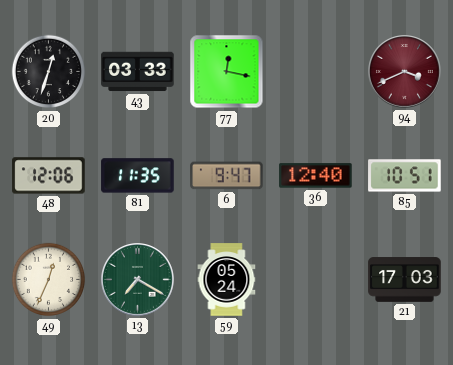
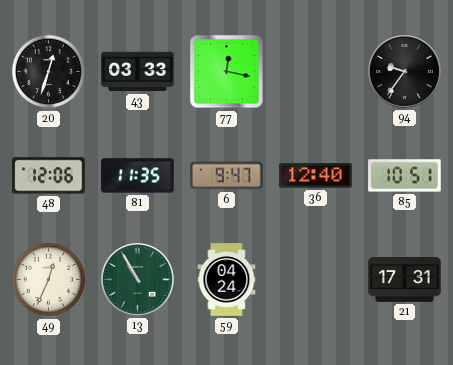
94: 3:41 -> 9:36 (405, 72)
94 dial: burgundy -> black (405, 72)
13: 7:20 -> 10:55 (138, 280)
59: 05:24 -> 04:24 (227, 280)
21: 17:03 -> 17:31 (405, 280)
